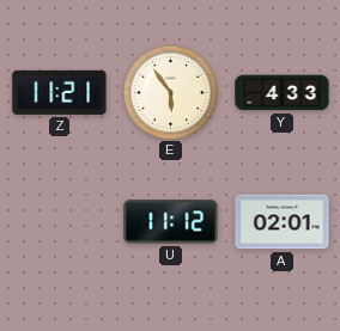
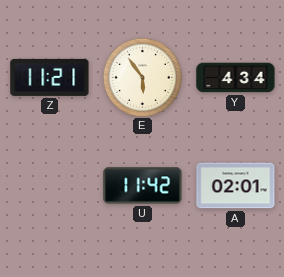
Y: 4:33 -> 4:34 (236, 78)
U: 11:12 -> 11:42 (143, 186)
